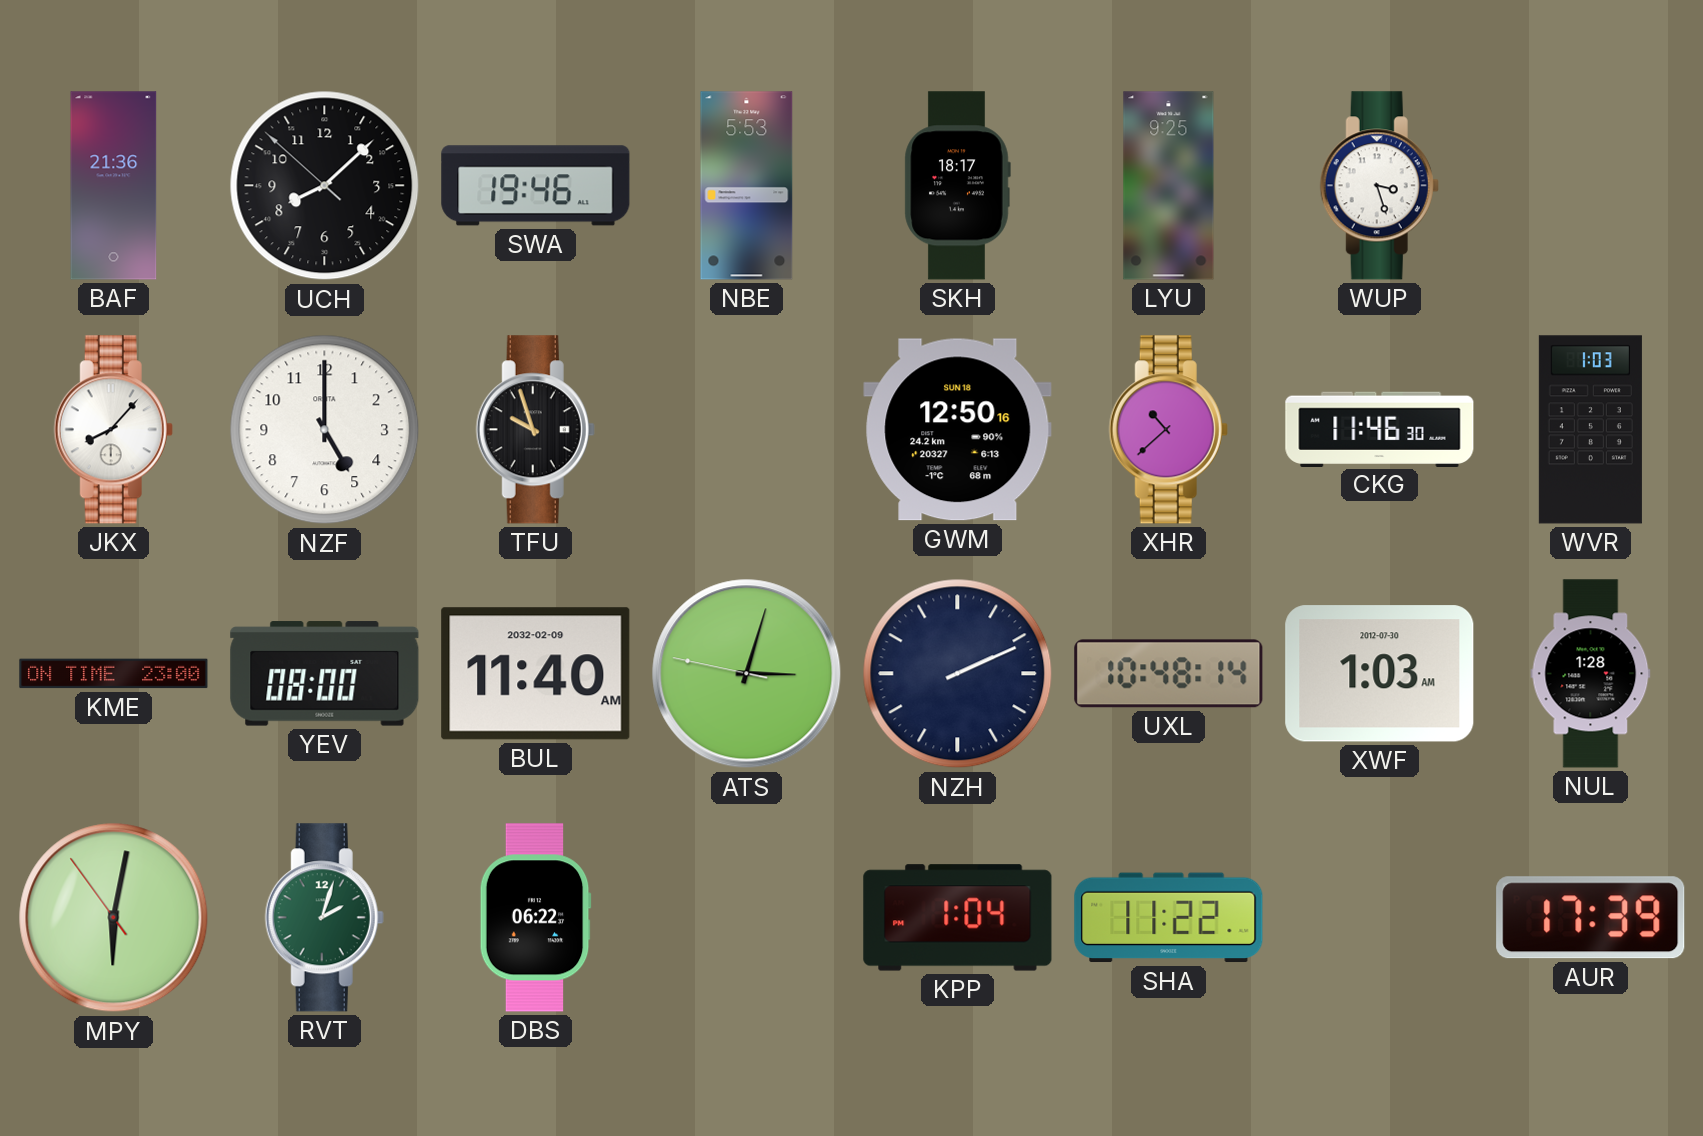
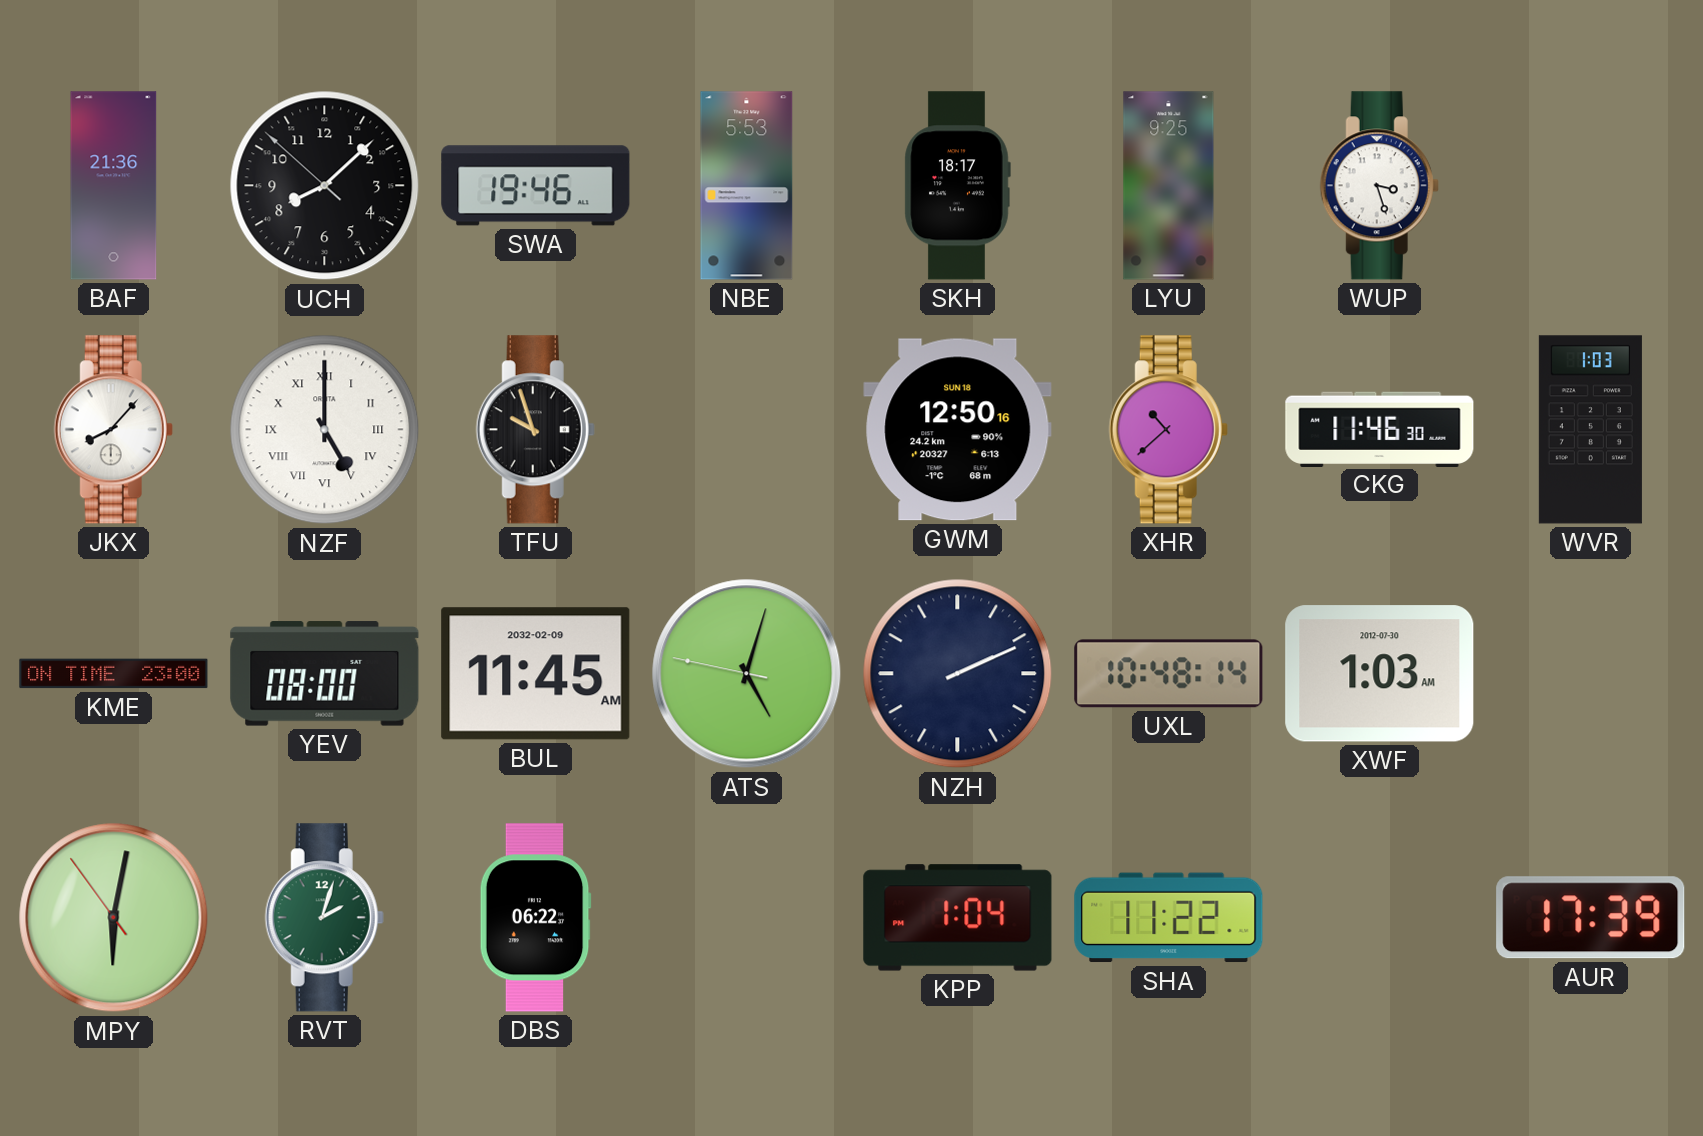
NZF numerals: Arabic -> Roman (325, 430)
BUL: 11:40 -> 11:45 (536, 674)
ATS: 3:02 -> 5:02 (747, 674)
NUL: 1:28 -> none (1591, 674)
